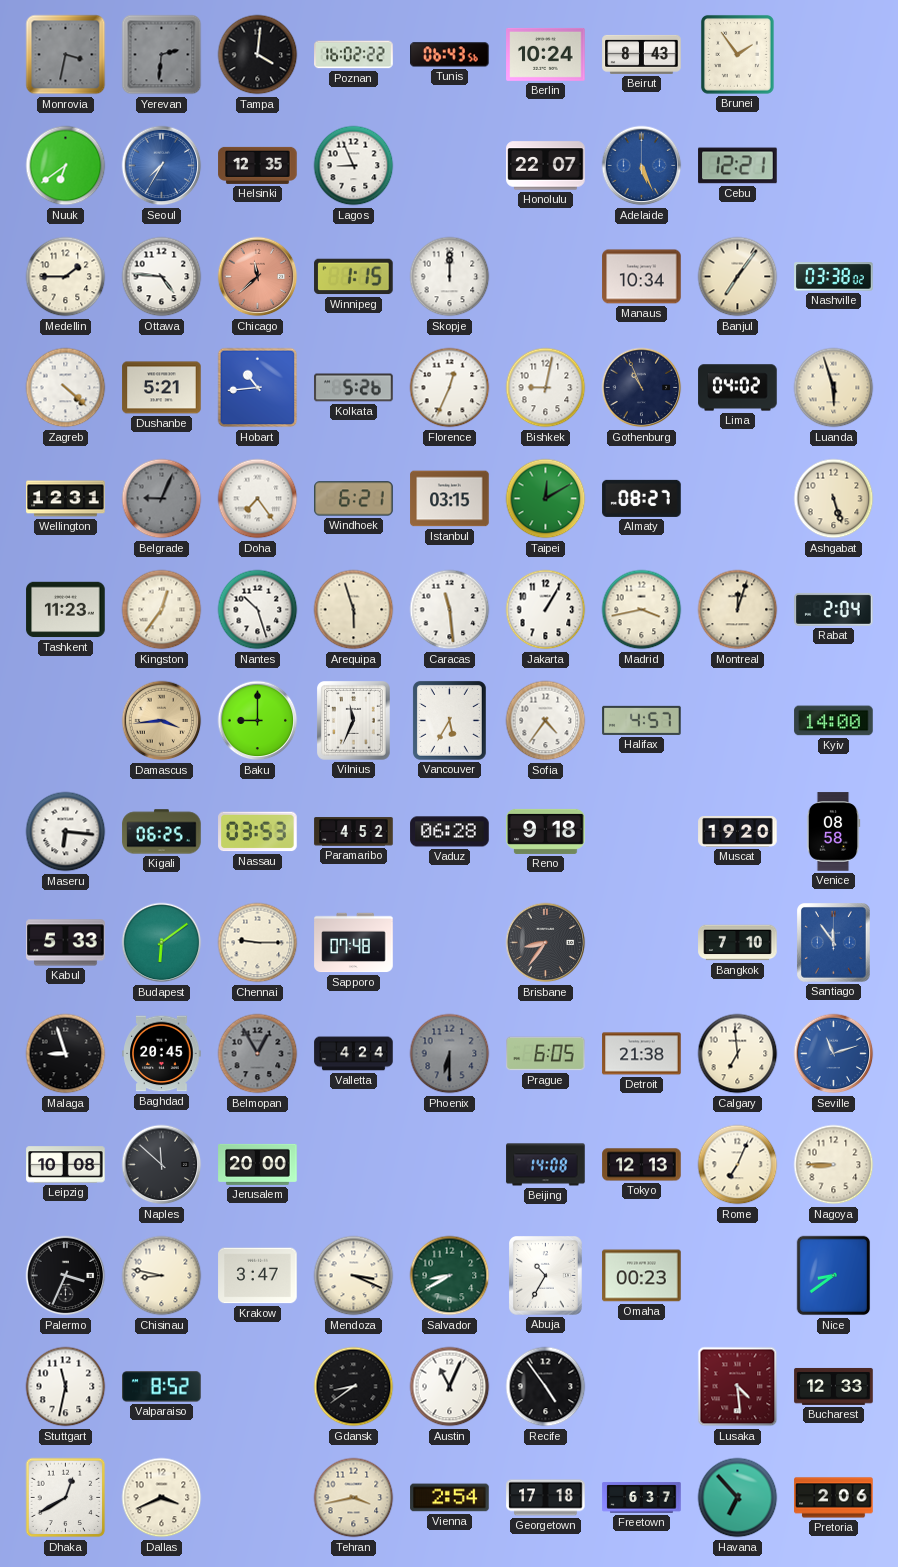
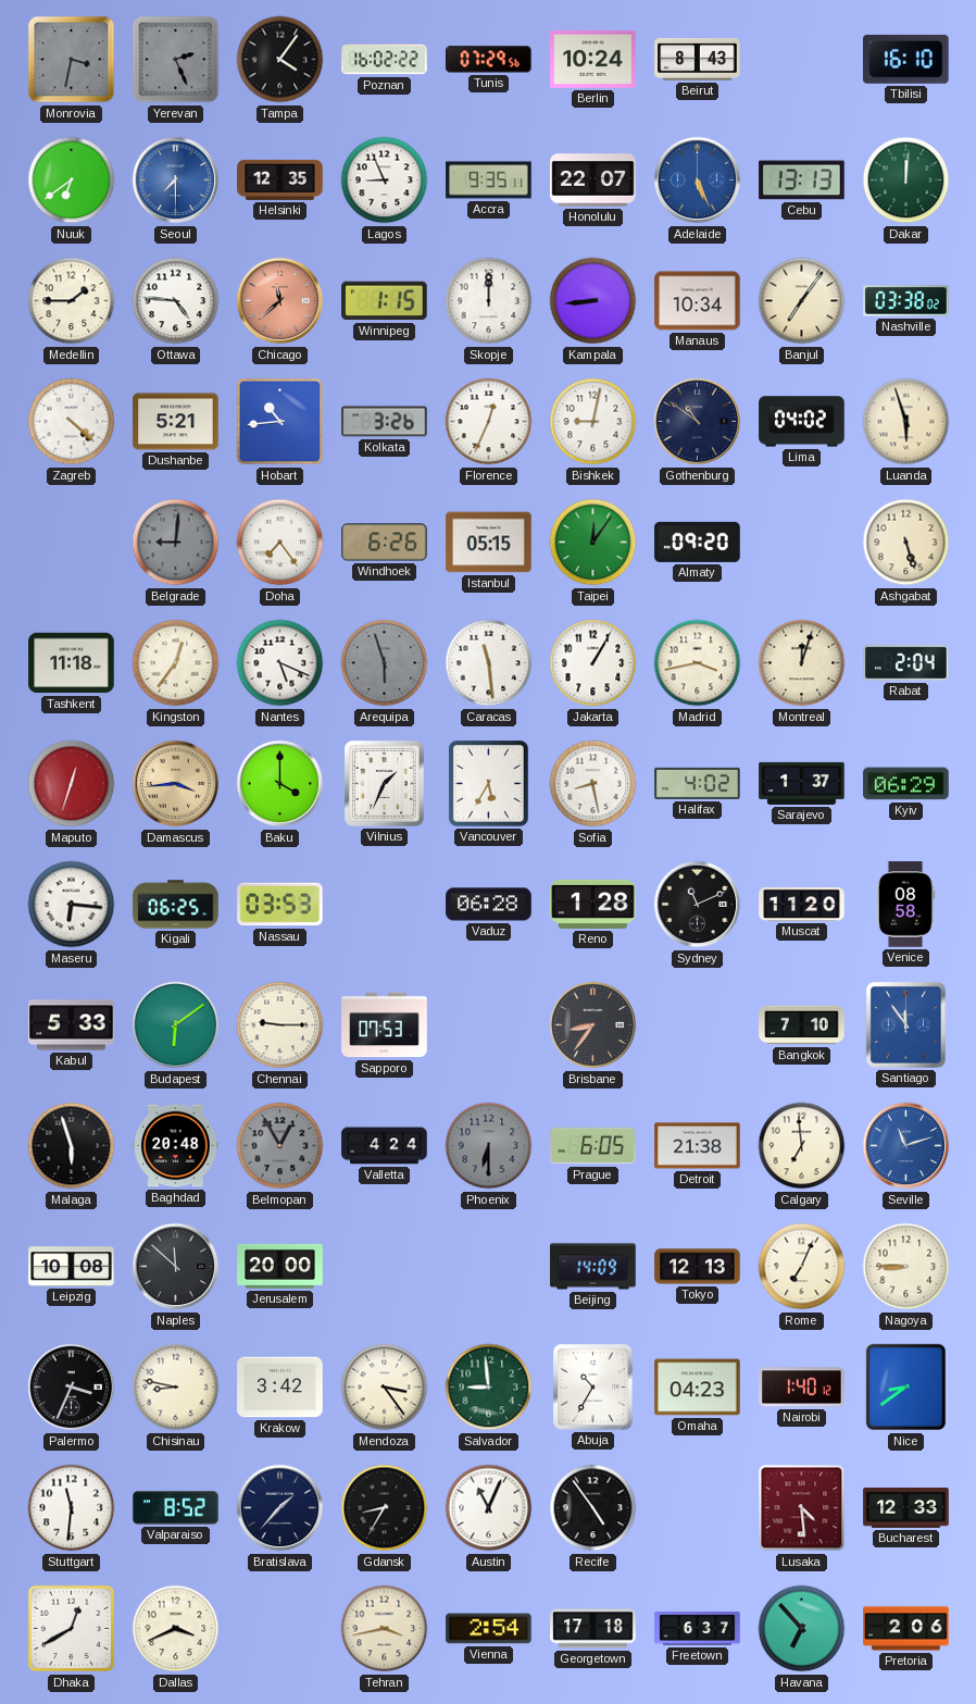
Yerevan: 2:31 -> 2:26 (176, 60)
Tampa: 4:01 -> 4:06 (280, 60)
Tunis: 06:43 -> 07:29 (489, 60)
Brunei: 1:54 -> none (737, 54)
Tbilisi: none -> 16:10 (906, 59)
Seoul: 7:35 -> 7:30 (176, 181)
Accra: none -> 9:35 (489, 181)
Cebu: 12:21 -> 13:13 (802, 181)
Dakar: none -> 12:01 (906, 181)
Kampala: none -> 8:44 (593, 301)
Kolkata: 5:26 -> 3:26 (385, 422)
Gothenburg: 10:56 -> 10:51 (698, 422)
Wellington: 12:31 -> none (66, 499)
Belgrade: 9:04 -> 9:01 (176, 543)
Windhoek: 6:21 -> 6:26 (385, 543)
Istanbul: 03:15 -> 05:15 (489, 543)
Taipei: 12:10 -> 12:06 (593, 543)
Almaty: 08:27 -> 09:20 (698, 542)
Tashkent: 11:23 -> 11:18 (72, 663)
Nantes: 10:27 -> 5:19 (280, 663)
Arequipa dial: cream -> grey (385, 663)
Maputo: none -> 12:33 (72, 784)
Baku: 9:00 -> 4:00 (280, 784)
Vilnius: 11:34 -> 1:34 (385, 784)
Sofia: 4:36 -> 8:28 (593, 784)
Halifax: 4:57 -> 4:02 (698, 783)
Sarajevo: none -> 1:37 (802, 783)
Kyiv: 14:00 -> 06:29 (906, 784)
Paramaribo: 4:52 -> none (354, 832)
Reno: 9:18 -> 1:28 (593, 904)
Sydney: none -> 11:11 (698, 905)
Muscat: 19:20 -> 11:20 (802, 905)
Sapporo: 07:48 -> 07:53 (385, 1025)
Malaga: 8:57 -> 5:57 (72, 1146)
Baghdad: 20:45 -> 20:48 (176, 1146)
Beijing: 14:08 -> 14:09 (593, 1267)
Krakow: 3:47 -> 3:42 (280, 1388)
Mendoza: 3:19 -> 3:24 (385, 1388)
Salvador: 8:40 -> 8:59 (489, 1388)
Omaha: 00:23 -> 04:23 (698, 1388)
Nairobi: none -> 1:40 (802, 1388)
Stuttgart: 11:32 -> 11:31 (72, 1508)
Bratislava: none -> 1:37 (280, 1508)
Gdansk: 8:39 -> 8:35 (385, 1508)
